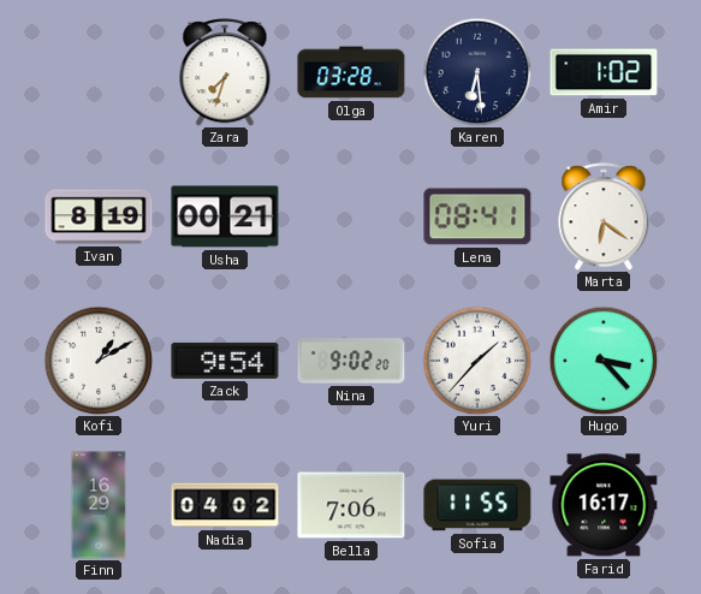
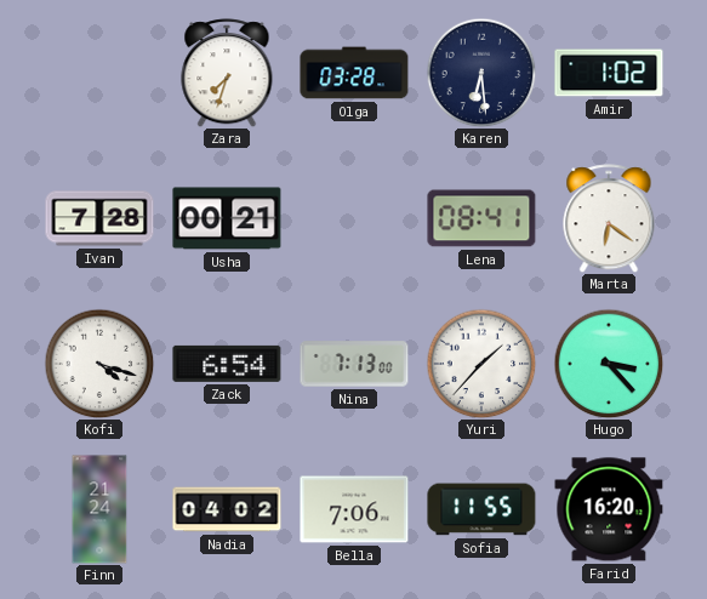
Ivan: 8:19 -> 7:28 (99, 218)
Kofi: 1:10 -> 4:18 (99, 364)
Zack: 9:54 -> 6:54 (227, 364)
Nina: 9:02 -> 7:13 (354, 364)
Finn: 16:29 -> 21:24 (99, 509)
Farid: 16:17 -> 16:20 (609, 509)
